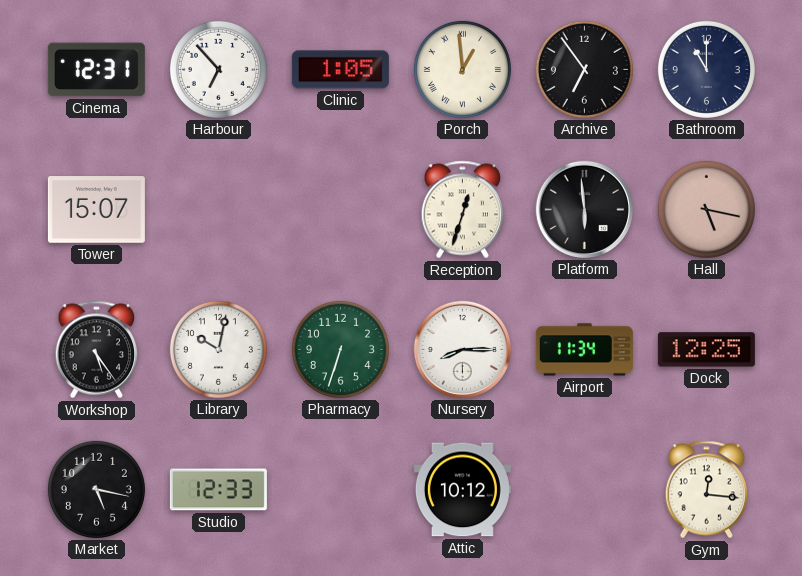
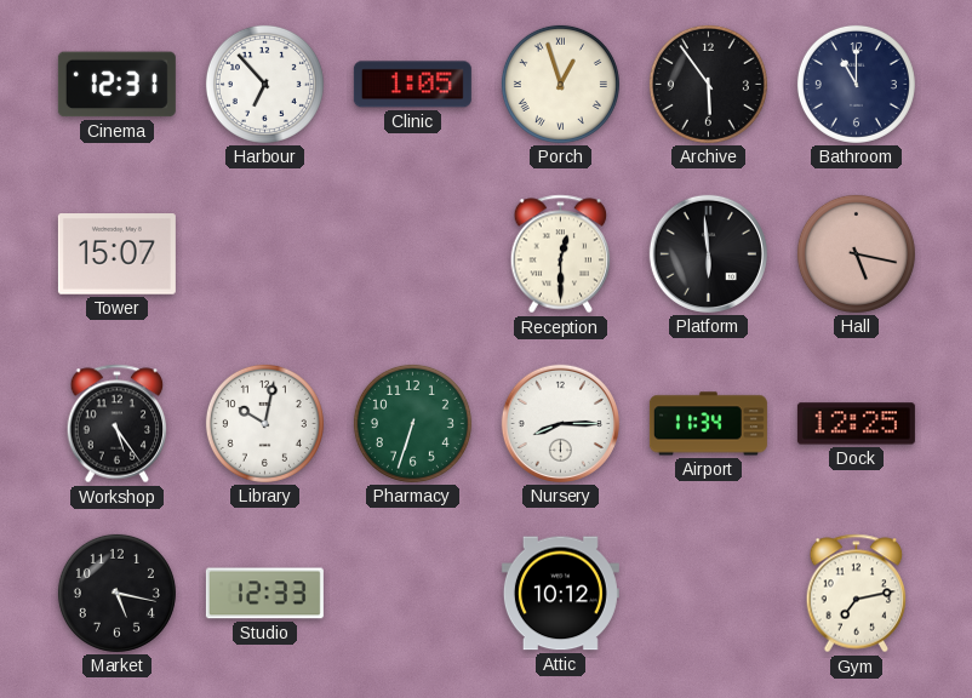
Porch: 12:59 -> 12:57 (560, 84)
Archive: 6:54 -> 5:54 (708, 84)
Reception: 12:33 -> 12:30 (561, 254)
Gym: 12:16 -> 7:13 (857, 594)
